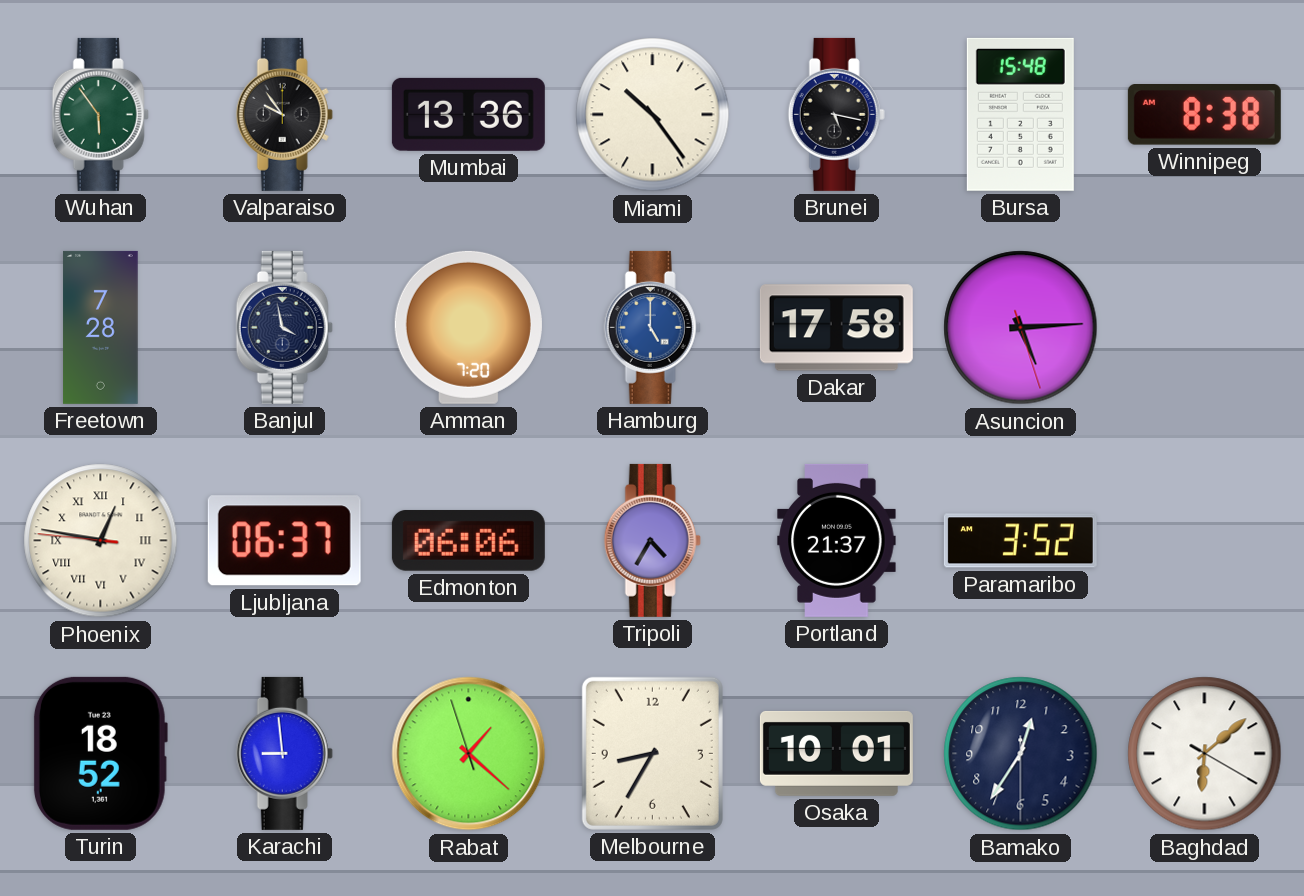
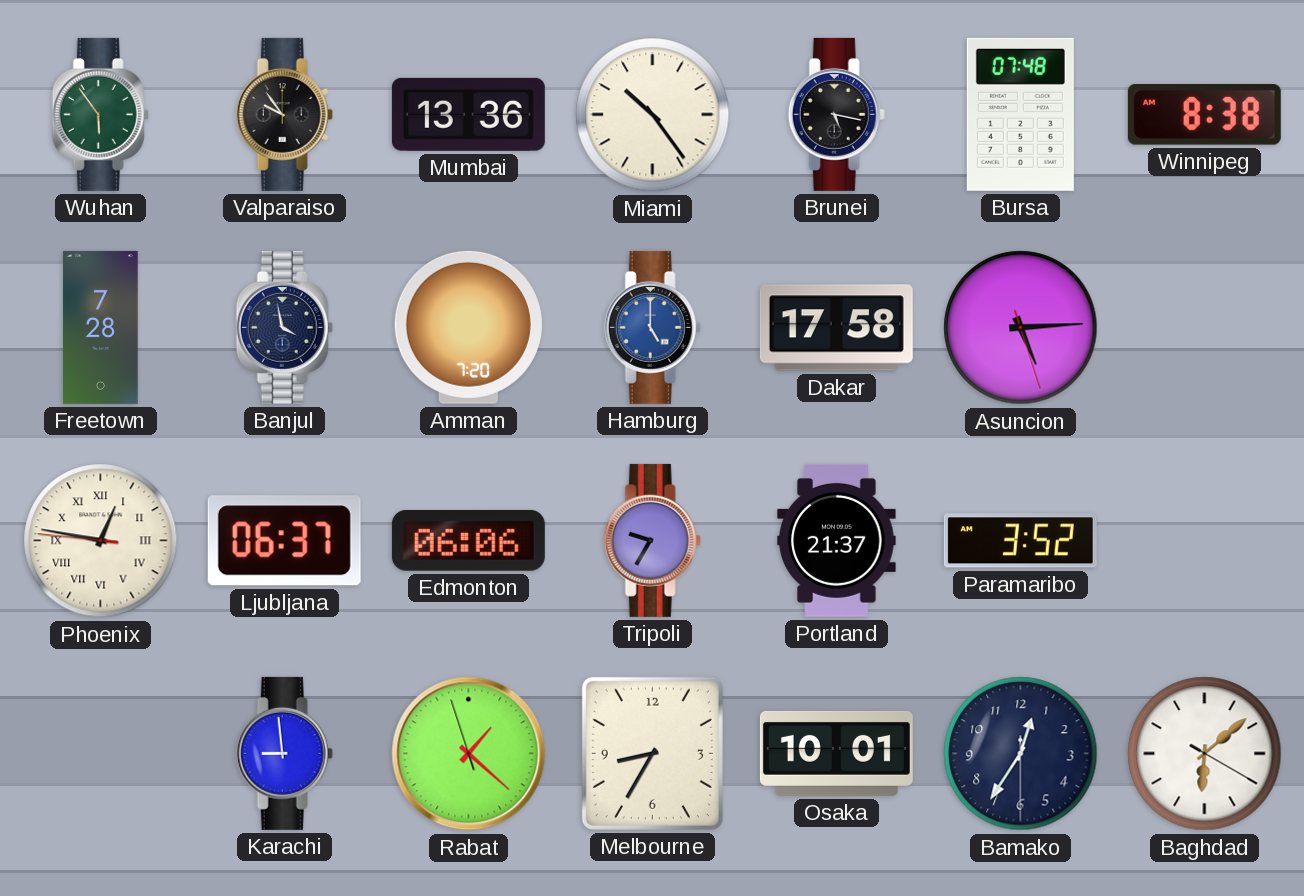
Bursa: 15:48 -> 07:48 (1020, 114)
Tripoli: 4:35 -> 9:35 (652, 540)
Turin: 18:52 -> none (100, 753)
